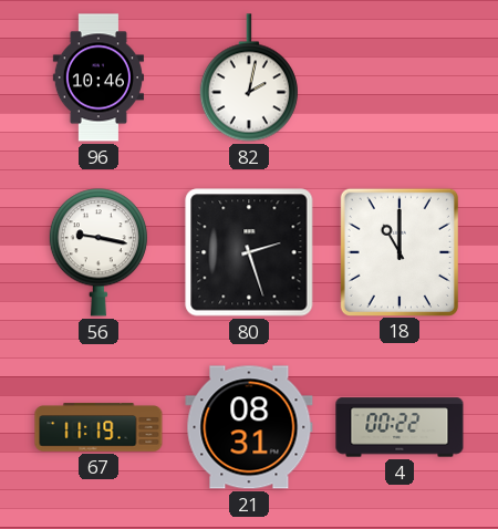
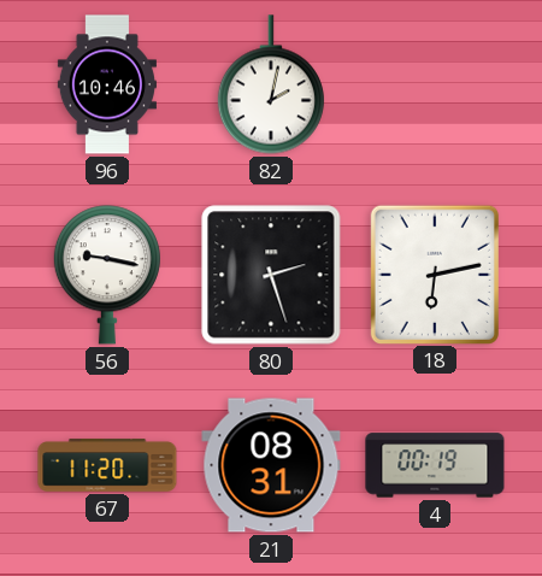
18: 11:00 -> 6:13 (435, 274)
67: 11:19 -> 11:20 (107, 465)
4: 00:22 -> 00:19 (435, 465)
